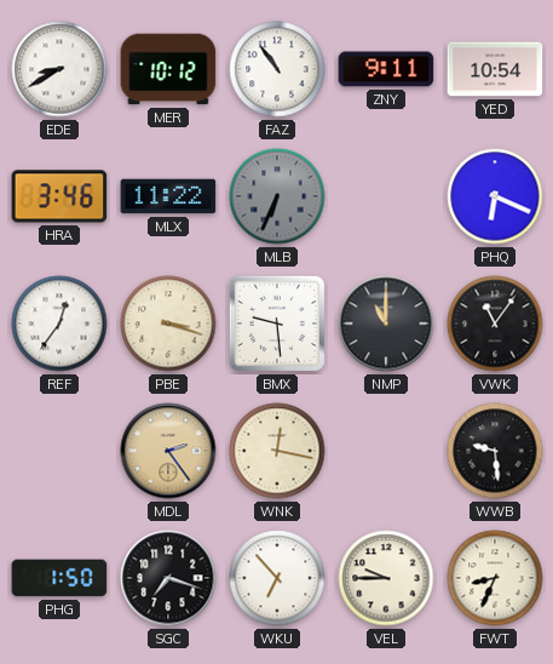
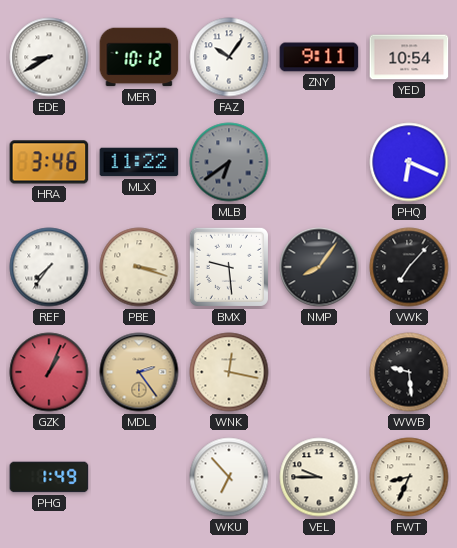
FAZ: 10:54 -> 10:06 (229, 57)
MLB: 6:34 -> 6:39 (229, 162)
REF: 12:36 -> 7:36 (49, 267)
NMP: 11:00 -> 8:06 (319, 267)
VWK: 11:06 -> 7:07 (409, 267)
GZK: none -> 1:04 (49, 372)
PHG: 1:50 -> 1:49 (49, 477)
SGC: 7:18 -> none (168, 578)
